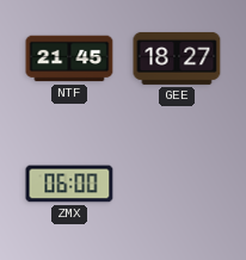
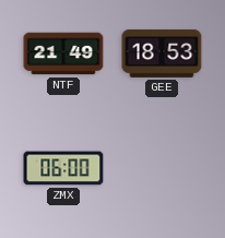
NTF: 21:45 -> 21:49 (63, 53)
GEE: 18:27 -> 18:53 (162, 53)
